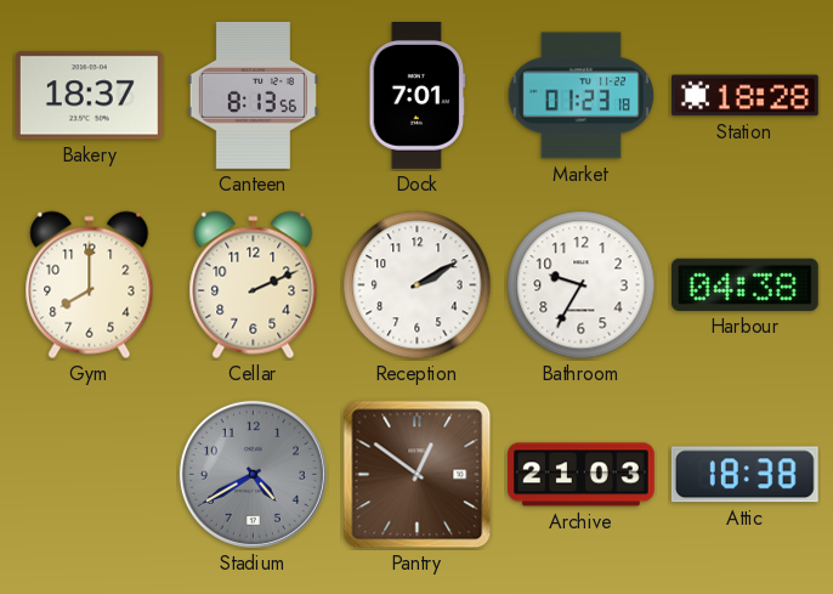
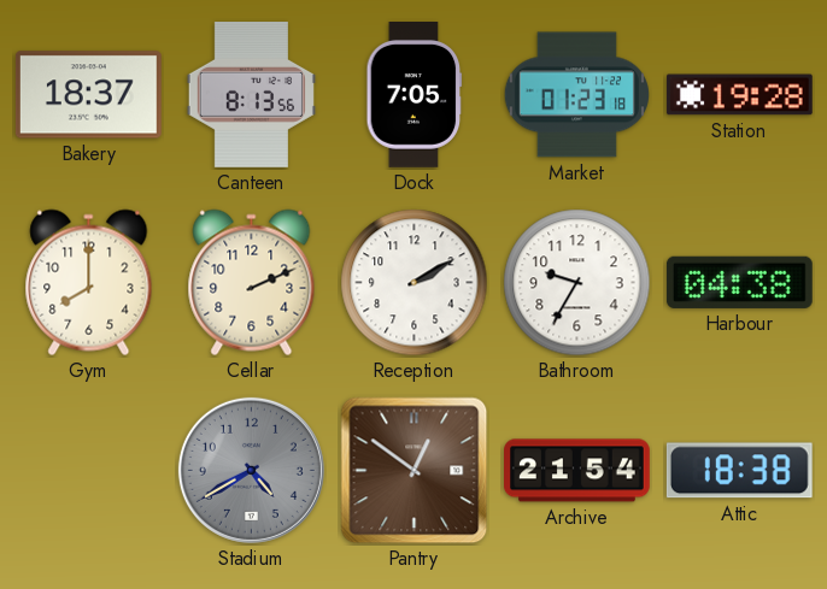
Dock: 7:01 -> 7:05 (415, 95)
Station: 18:28 -> 19:28 (739, 95)
Archive: 21:03 -> 21:54 (577, 471)
